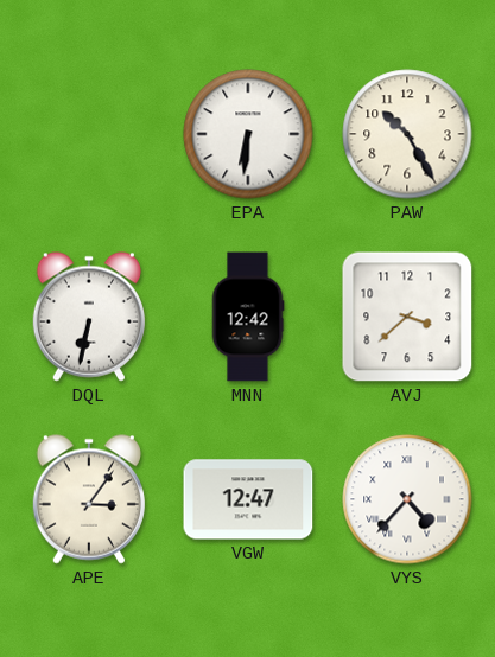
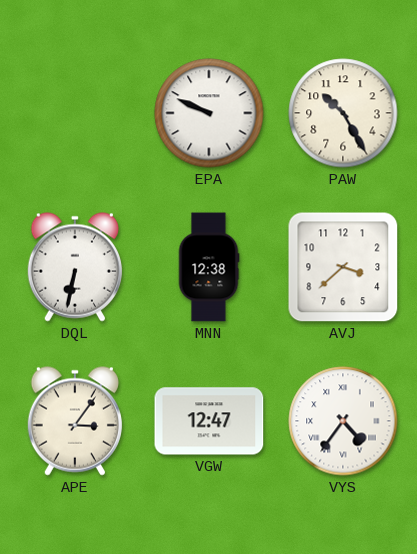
EPA: 6:31 -> 9:49 (209, 113)
MNN: 12:42 -> 12:38 (209, 267)
VYS: 4:37 -> 4:36 (343, 421)
